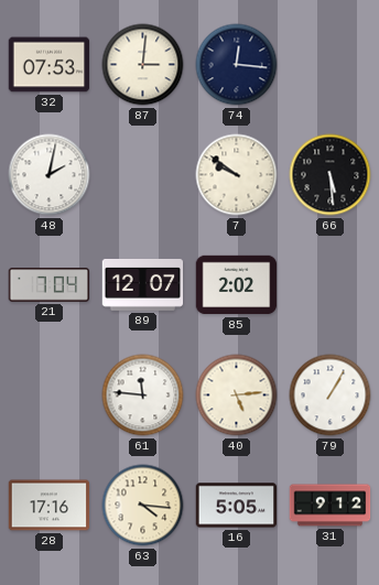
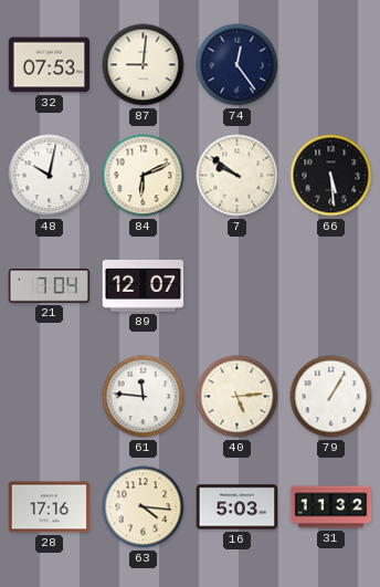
87: 3:01 -> 9:01 (144, 65)
74: 12:16 -> 12:24 (237, 65)
48: 2:02 -> 10:02 (50, 176)
84: none -> 6:11 (144, 176)
85: 2:02 -> none (237, 285)
16: 5:05 -> 5:03 (237, 507)
31: 9:12 -> 11:32 (331, 507)
